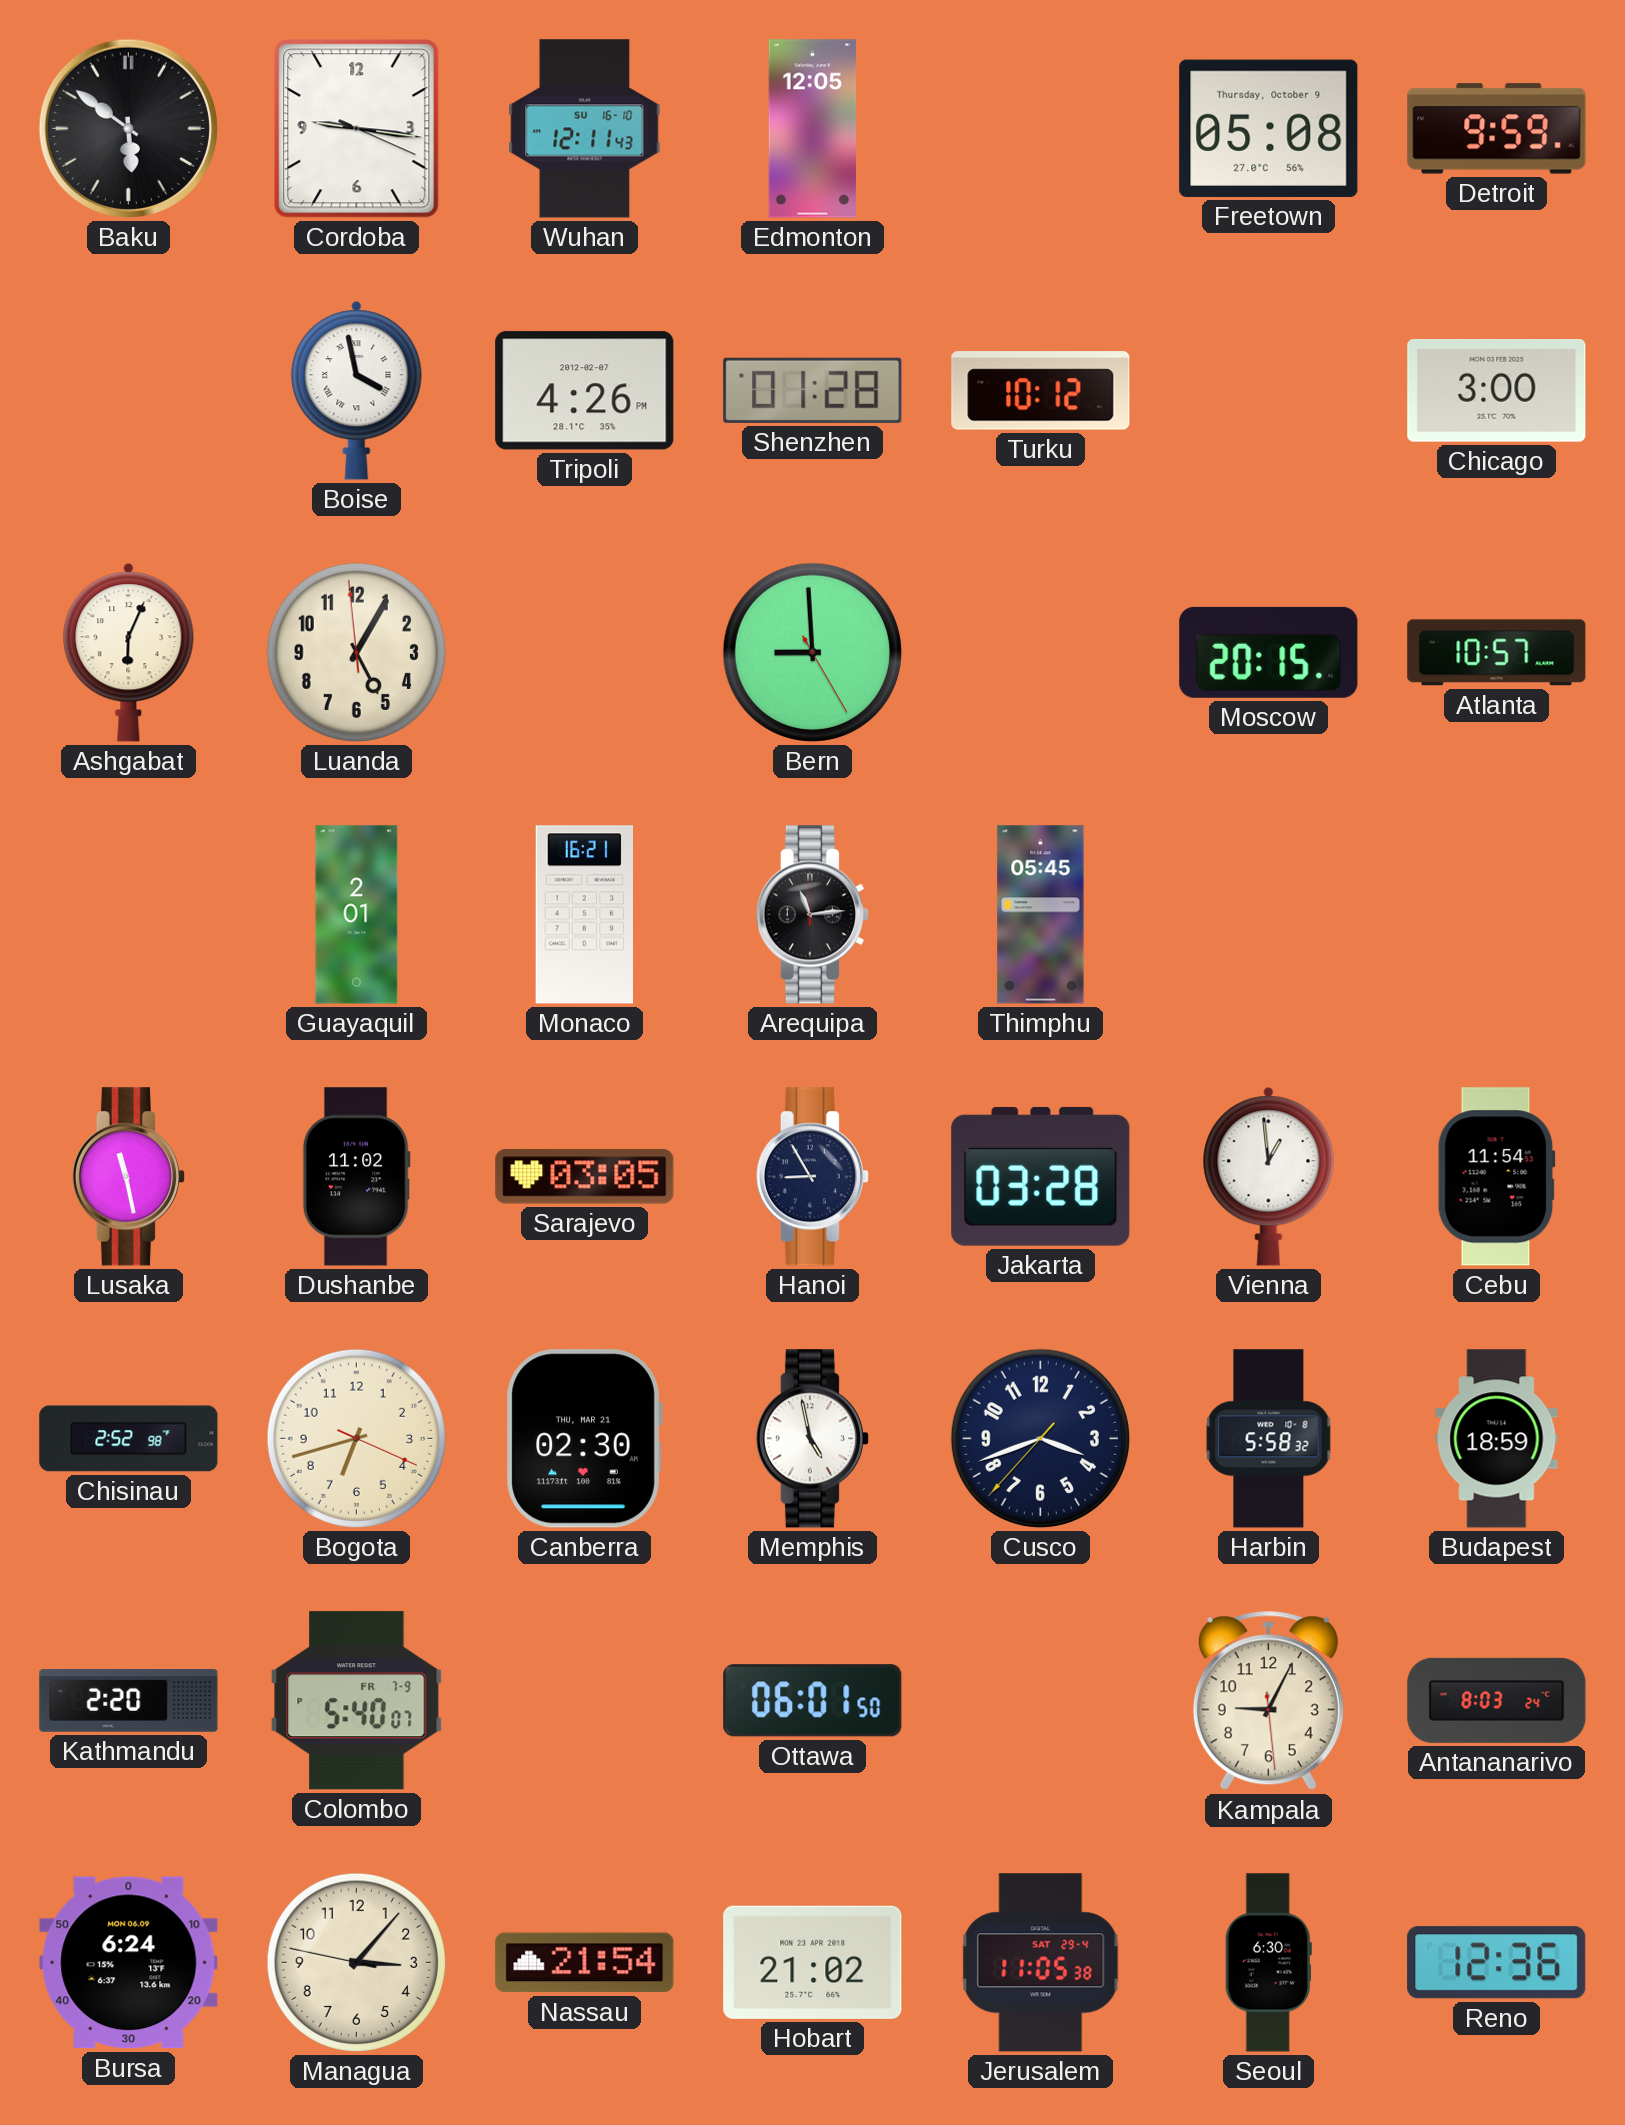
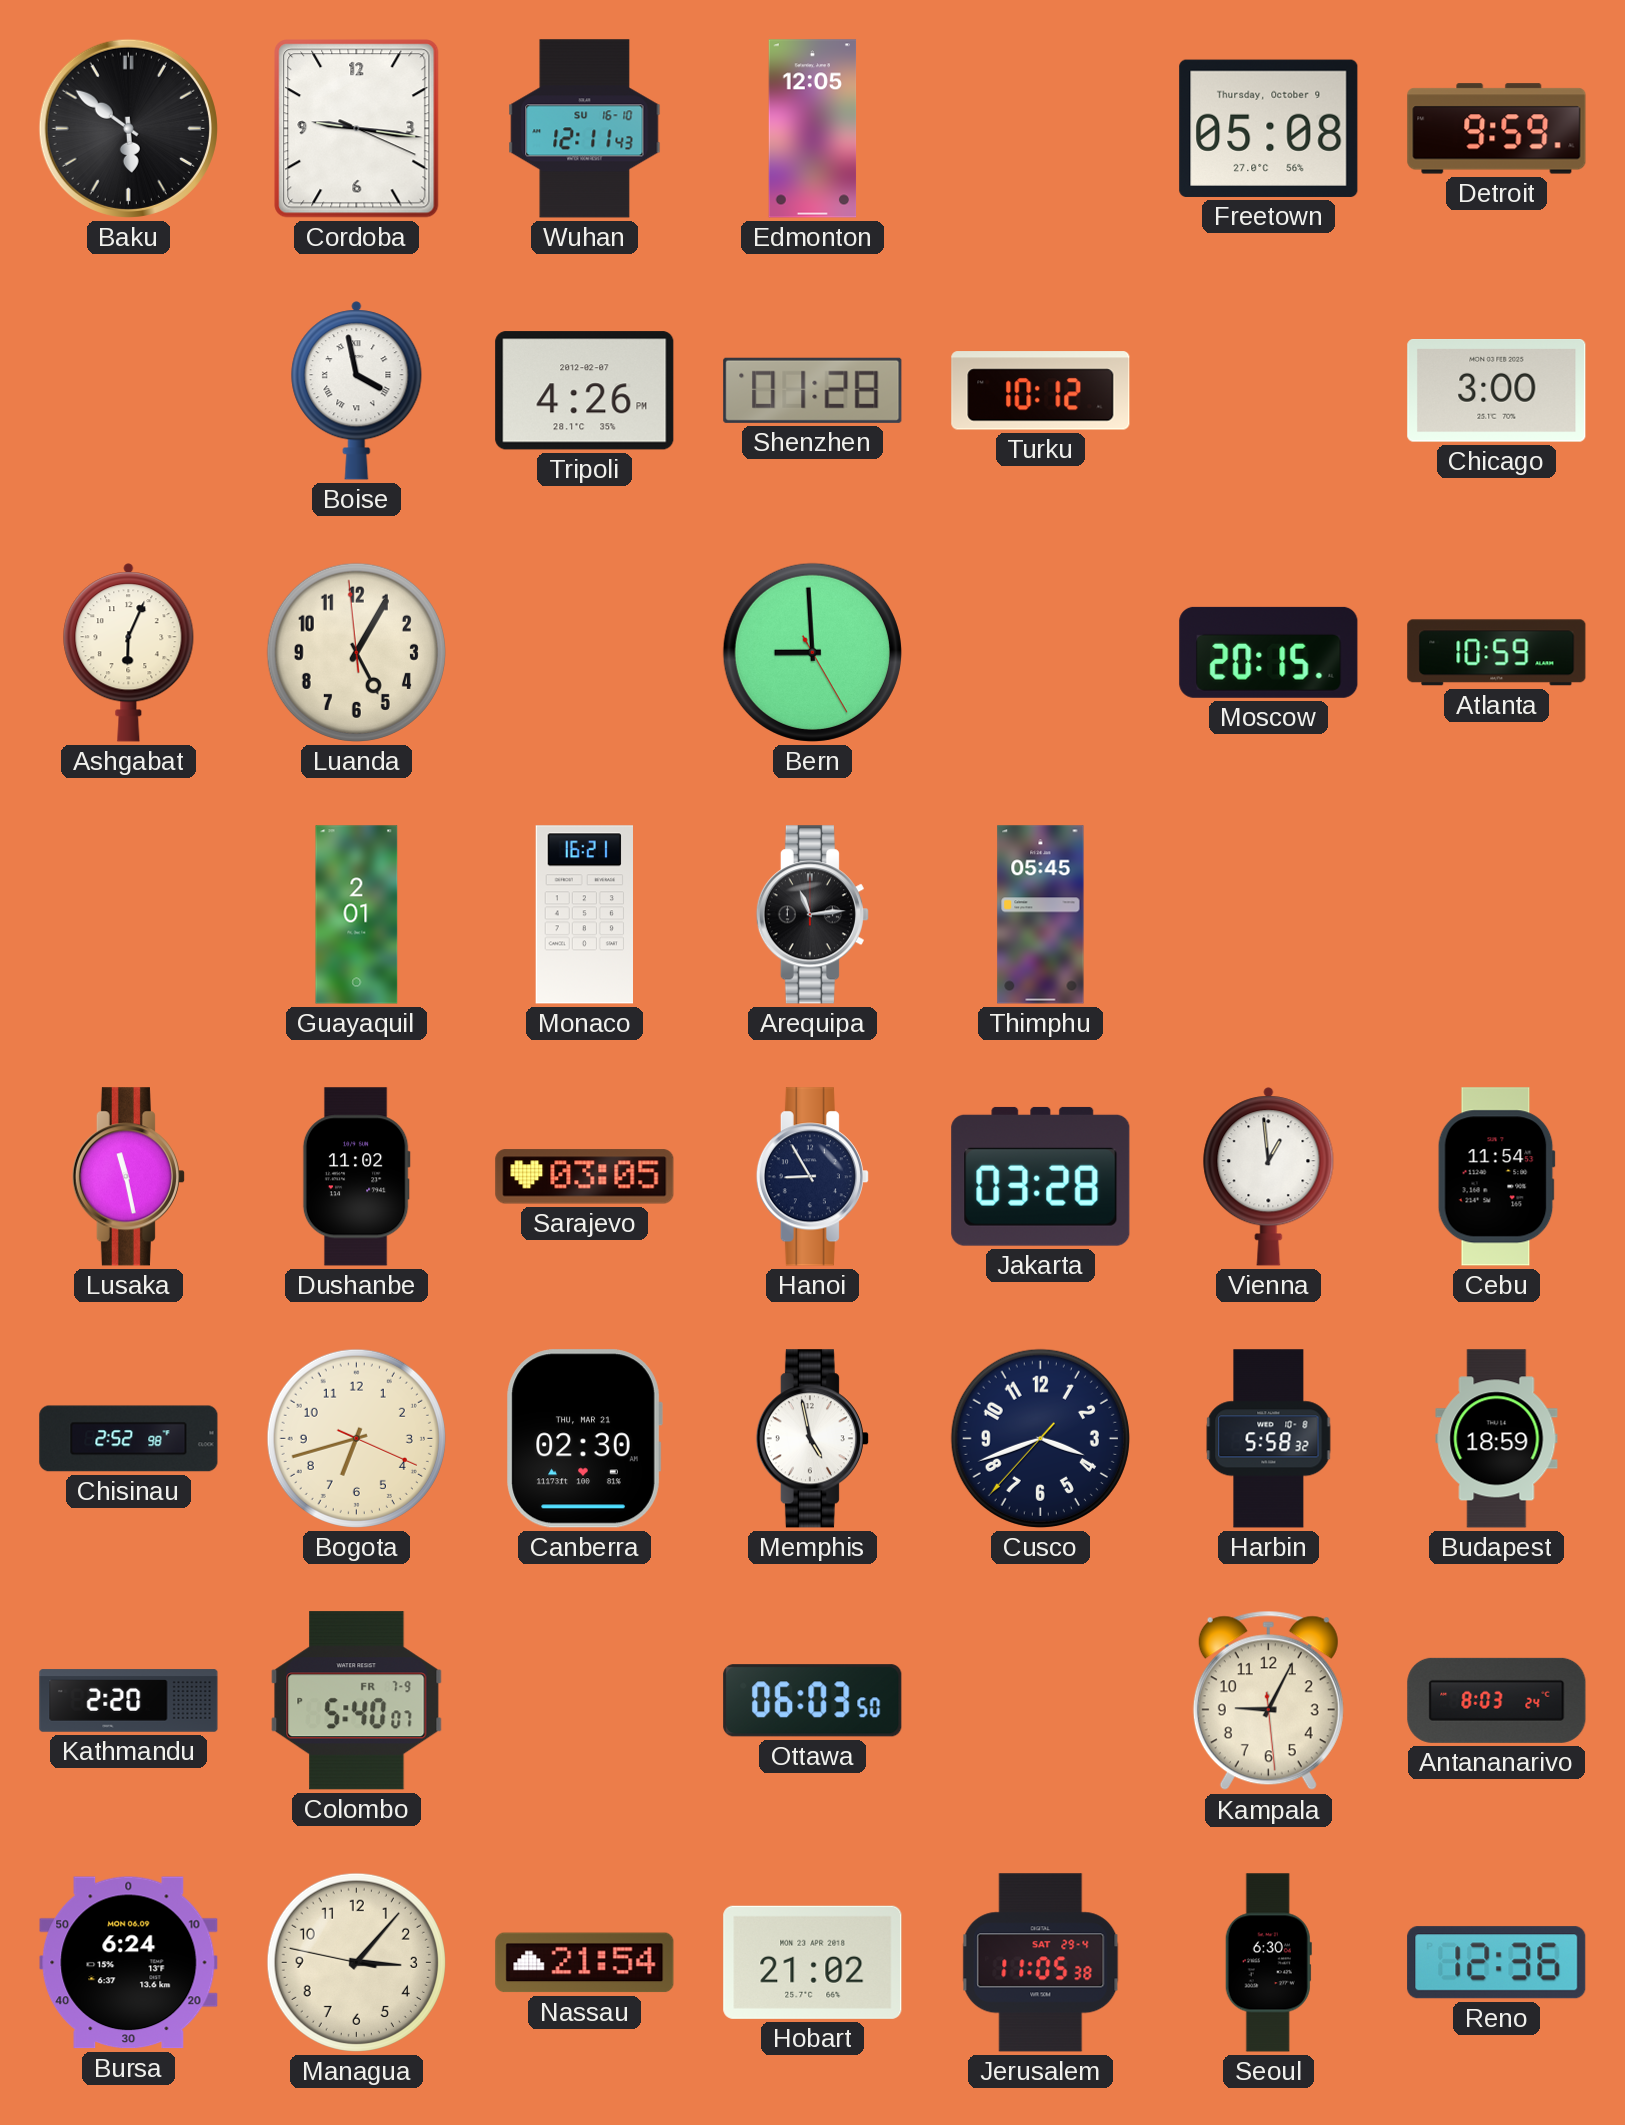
Atlanta: 10:57 -> 10:59 (1497, 653)
Ottawa: 06:01 -> 06:03 (813, 1701)
